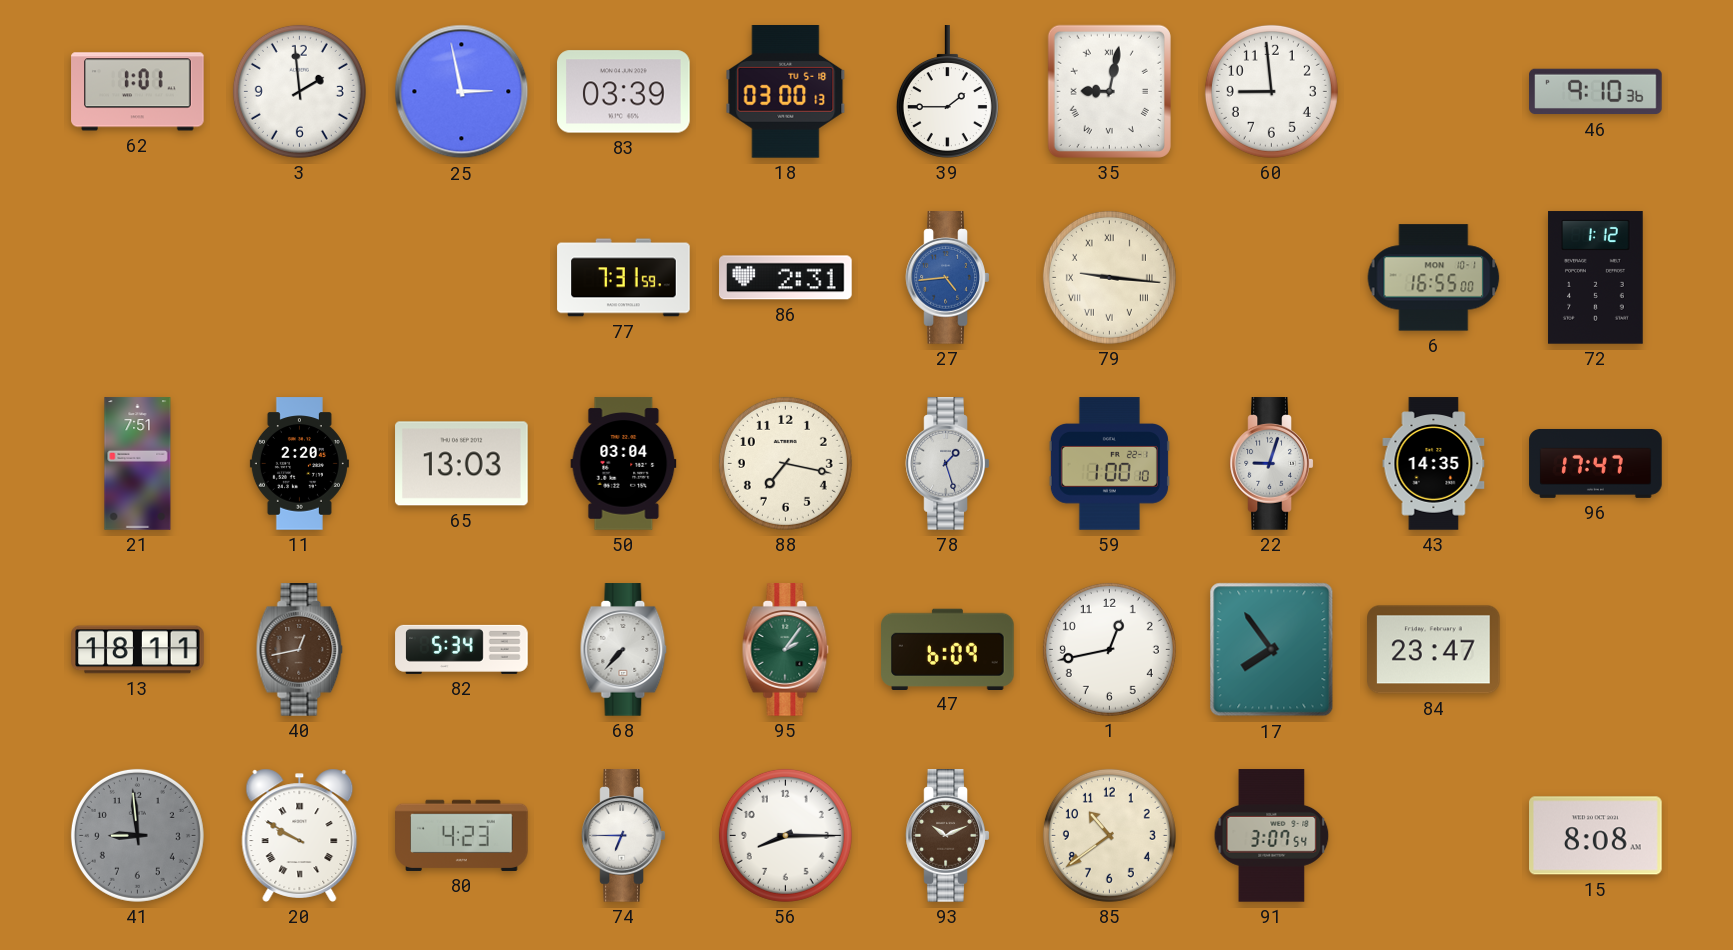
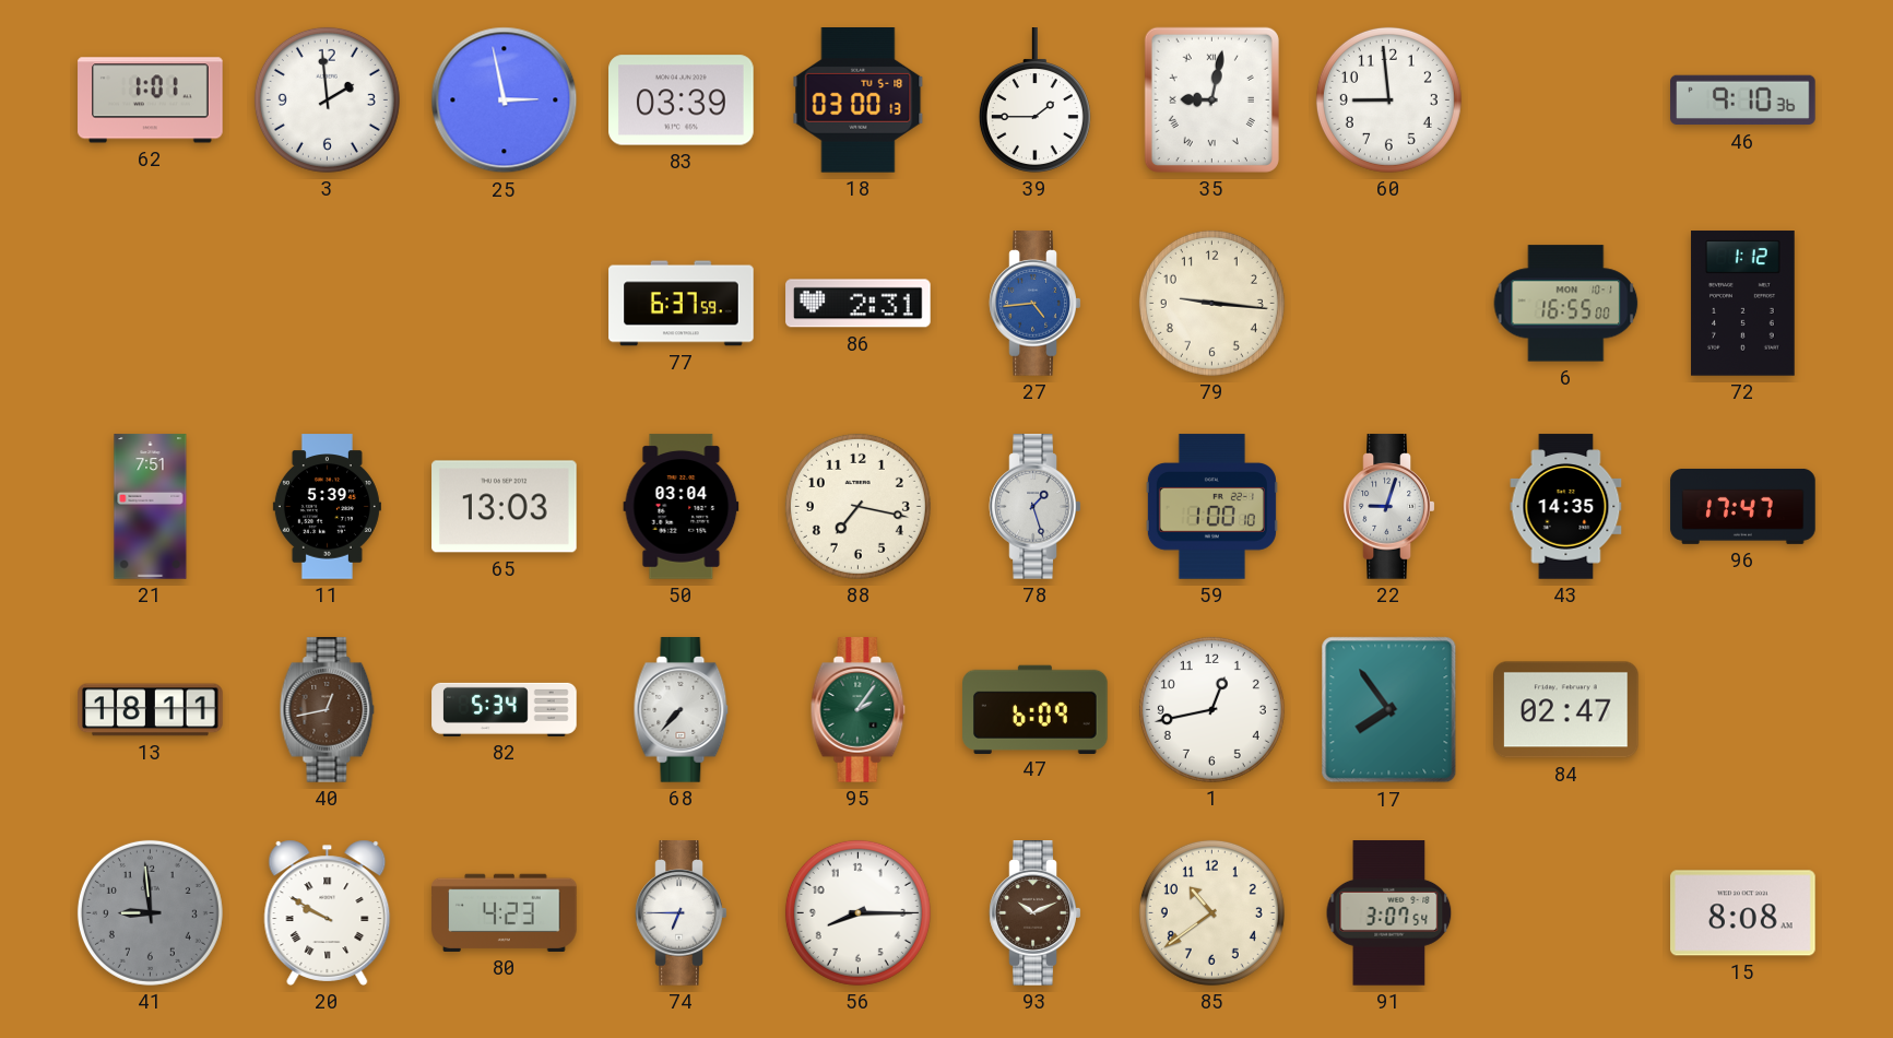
77: 7:31 -> 6:37 (682, 304)
79 numerals: Roman -> Arabic (1211, 303)
11: 2:20 -> 5:39 (327, 507)
84: 23:47 -> 02:47 (1566, 710)
